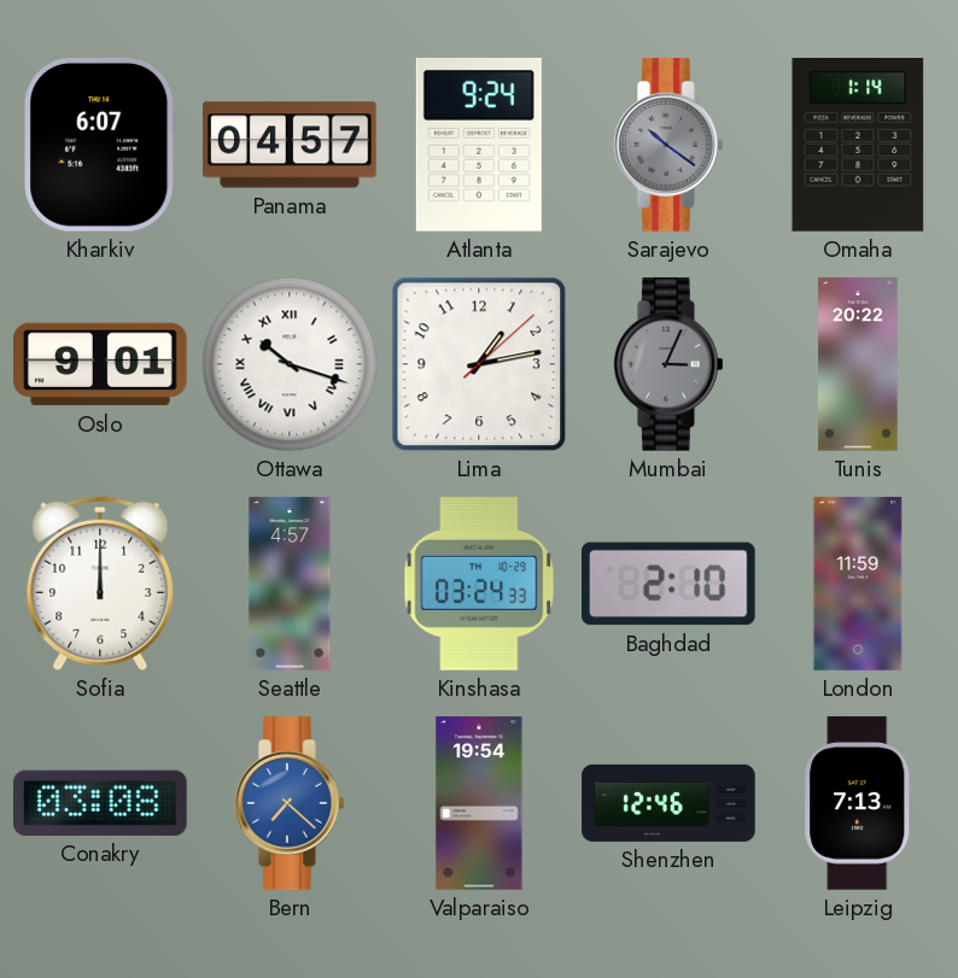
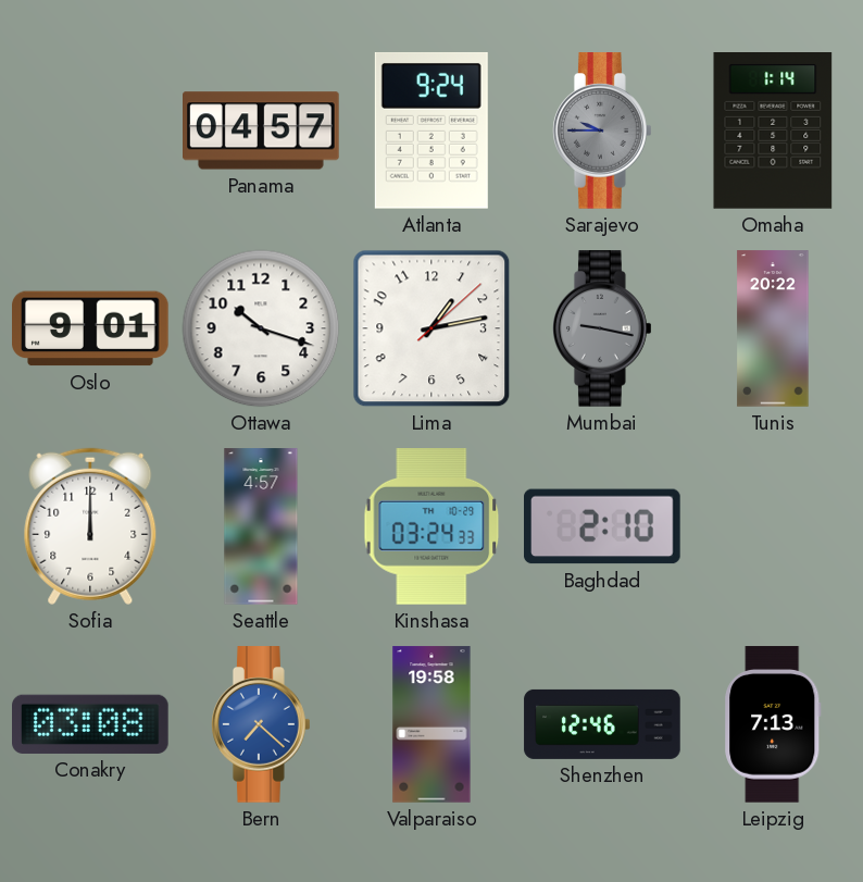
Kharkiv: 6:07 -> none (100, 145)
Sarajevo: 10:21 -> 9:45 (603, 131)
Ottawa numerals: Roman -> Arabic (261, 328)
Mumbai: 3:04 -> 9:17 (603, 328)
London: 11:59 -> none (858, 584)
Valparaiso: 19:54 -> 19:58 (431, 724)
